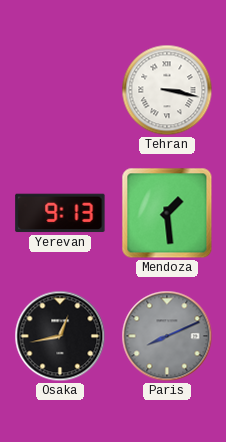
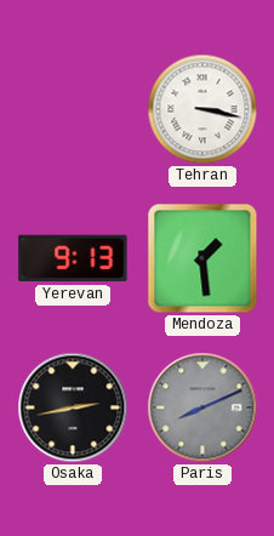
Osaka: 12:43 -> 2:43 (73, 407)
